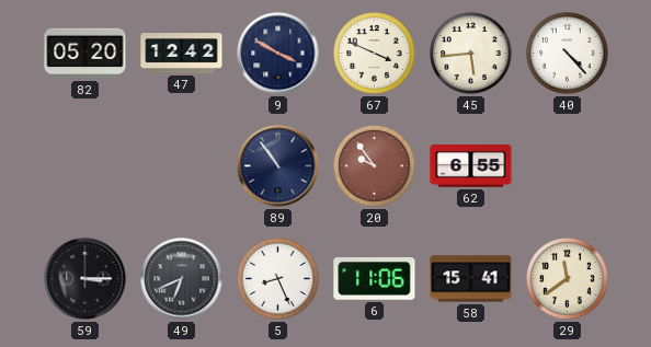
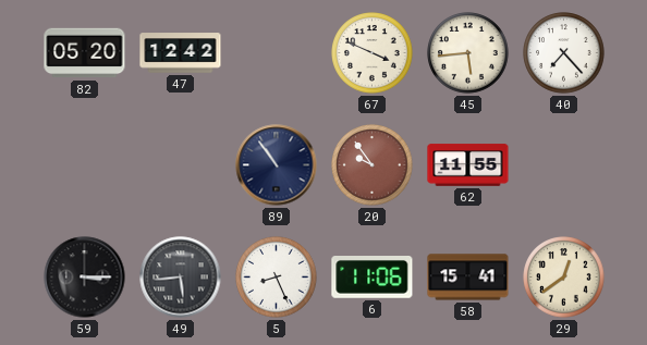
9: 3:50 -> none (278, 54)
40: 4:23 -> 7:23 (564, 53)
62: 6:55 -> 11:55 (468, 165)
49: 6:41 -> 5:44 (181, 278)
29: 11:39 -> 12:39 (564, 278)
